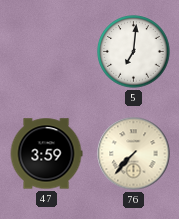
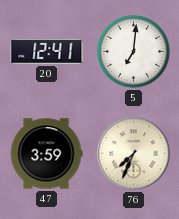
20: none -> 12:41 (47, 52)
76: 7:37 -> 7:34 (134, 154)
